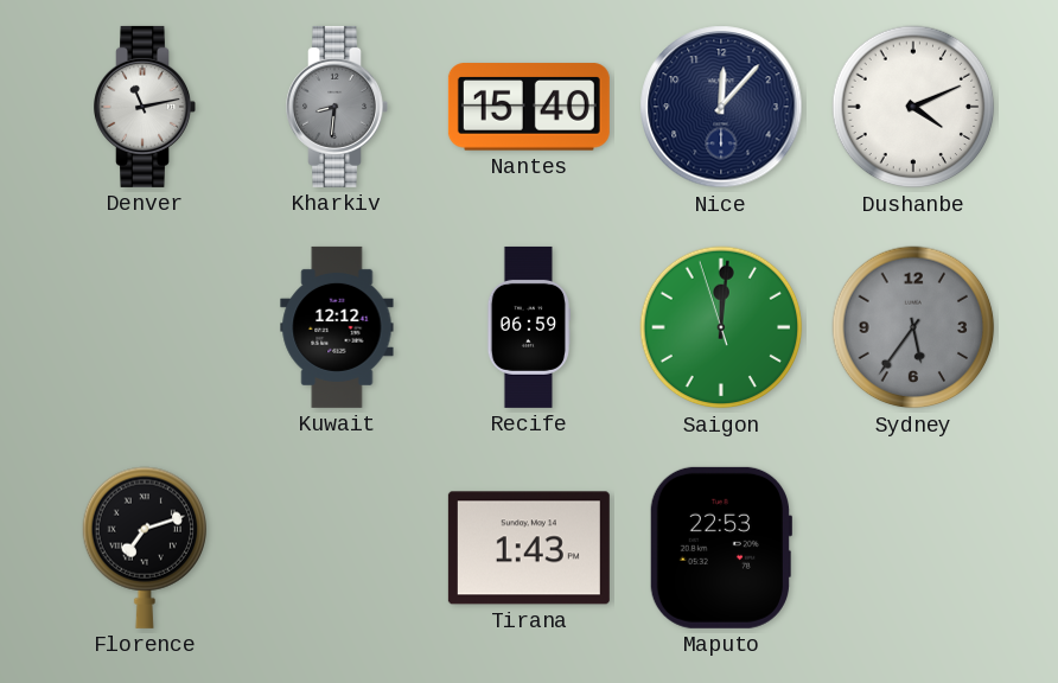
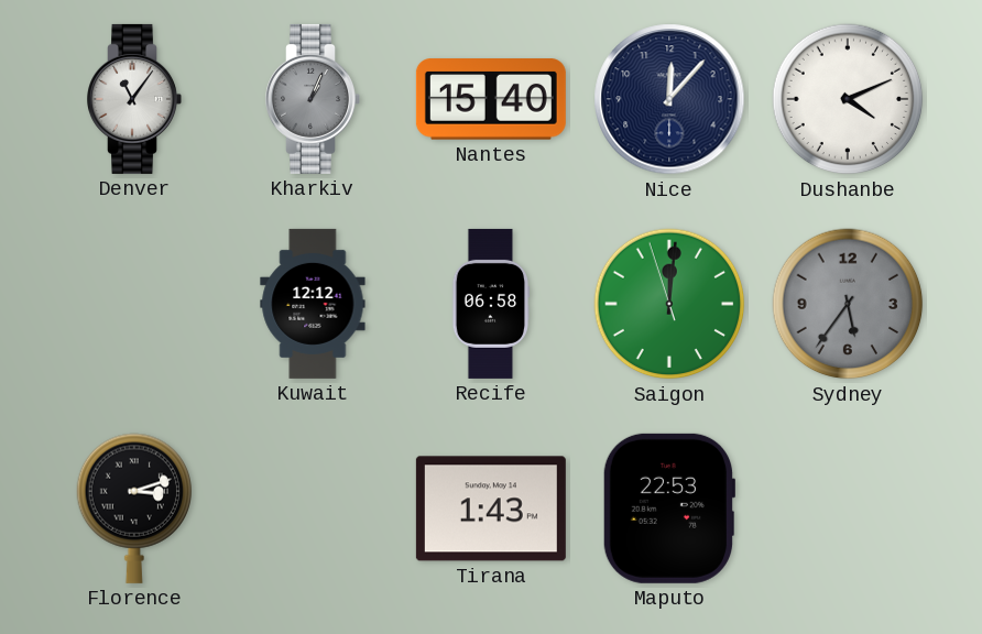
Denver: 11:13 -> 11:06 (134, 99)
Kharkiv: 8:31 -> 1:04 (313, 99)
Recife: 06:59 -> 06:58 (490, 304)
Florence: 7:12 -> 3:12 (133, 509)
